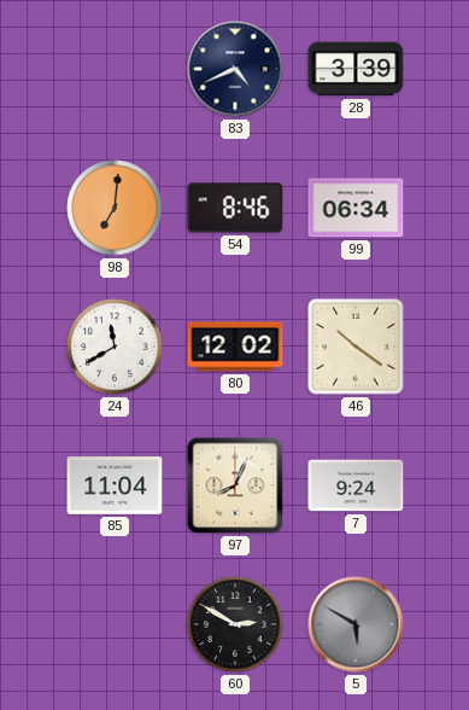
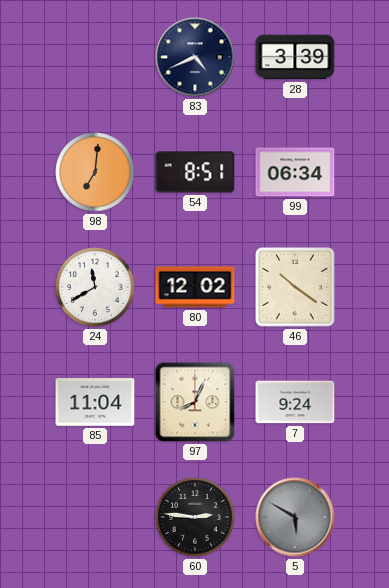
54: 8:46 -> 8:51 (195, 172)
60: 2:50 -> 2:46 (195, 517)
